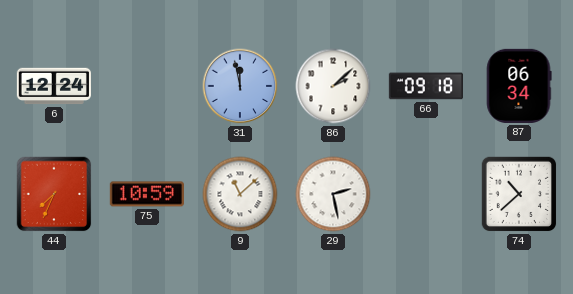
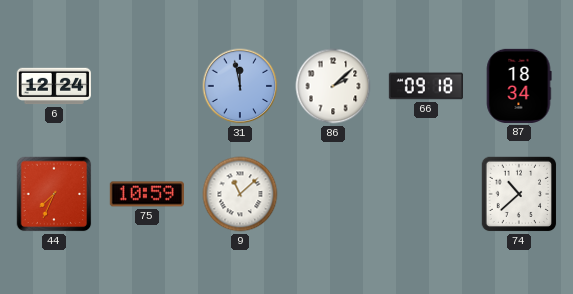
87: 06:34 -> 18:34 (519, 86)
29: 2:28 -> none (333, 194)
